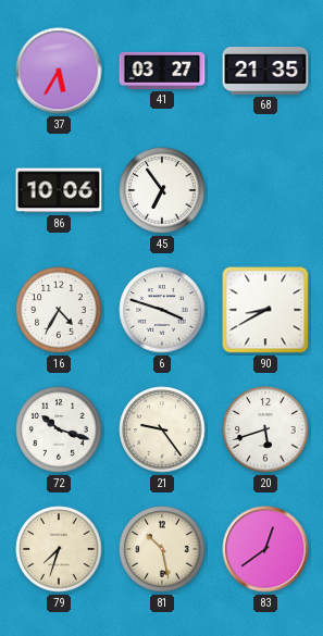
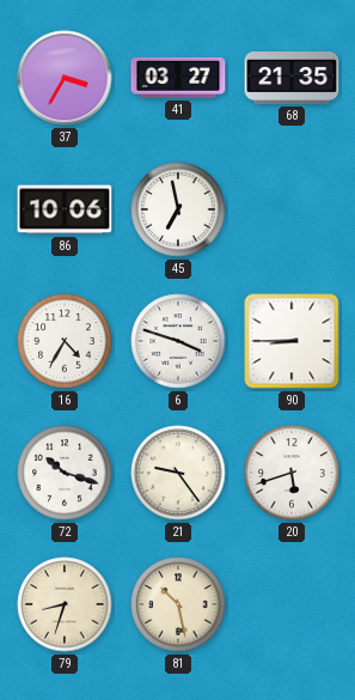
37: 5:35 -> 3:35 (65, 78)
45: 6:54 -> 6:58 (178, 209)
90: 8:40 -> 8:45 (292, 341)
79: 7:33 -> 8:33 (65, 604)
83: 12:39 -> none (265, 549)
